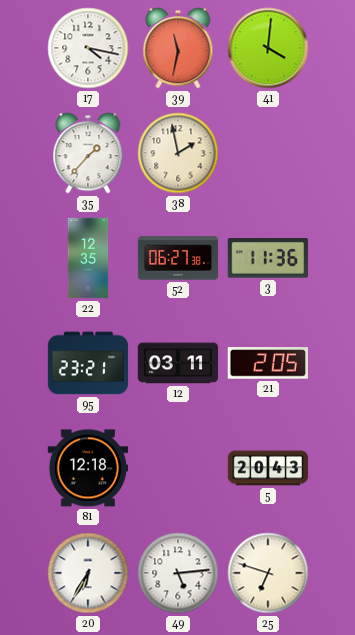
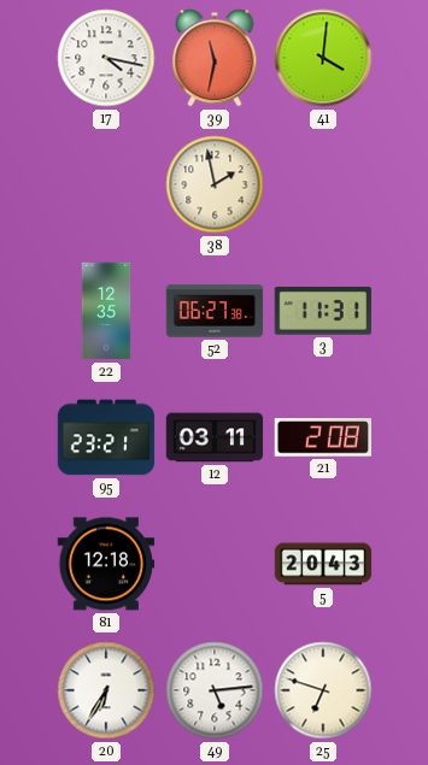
35: 1:37 -> none (88, 153)
3: 11:36 -> 11:31 (322, 312)
21: 2:05 -> 2:08 (322, 437)
